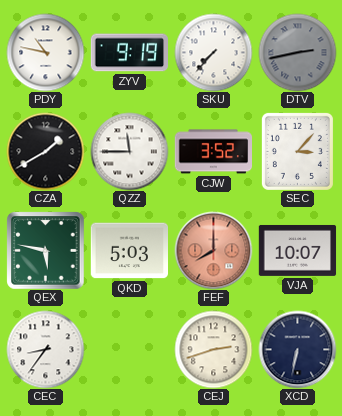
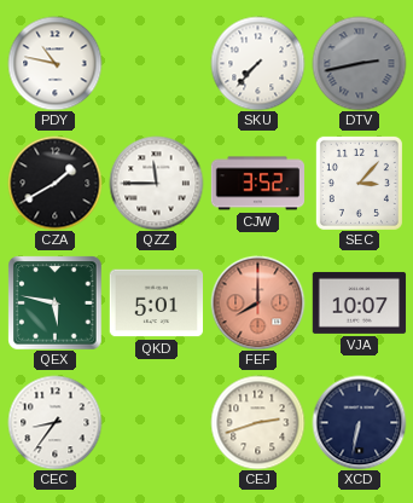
ZYV: 9:19 -> none (129, 53)
QKD: 5:03 -> 5:01 (156, 303)
